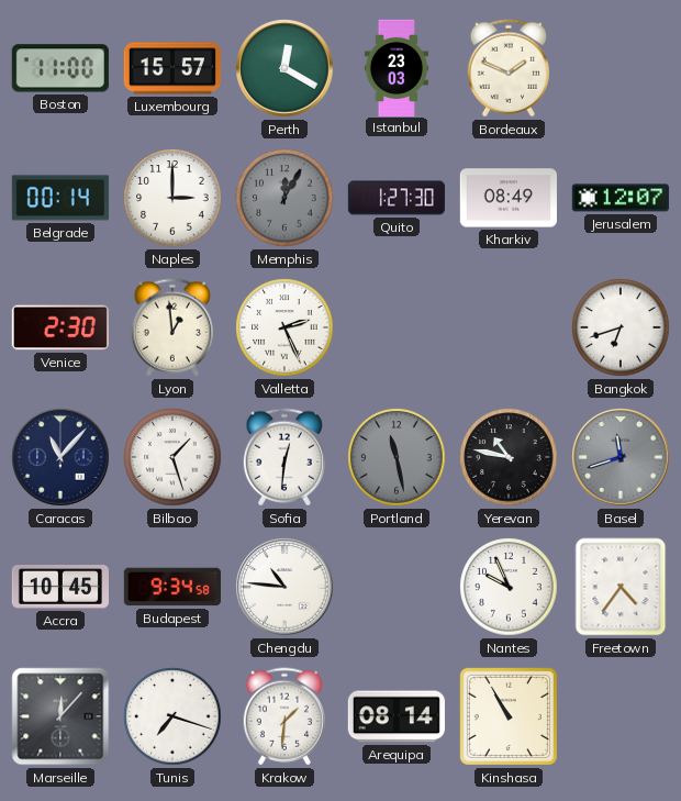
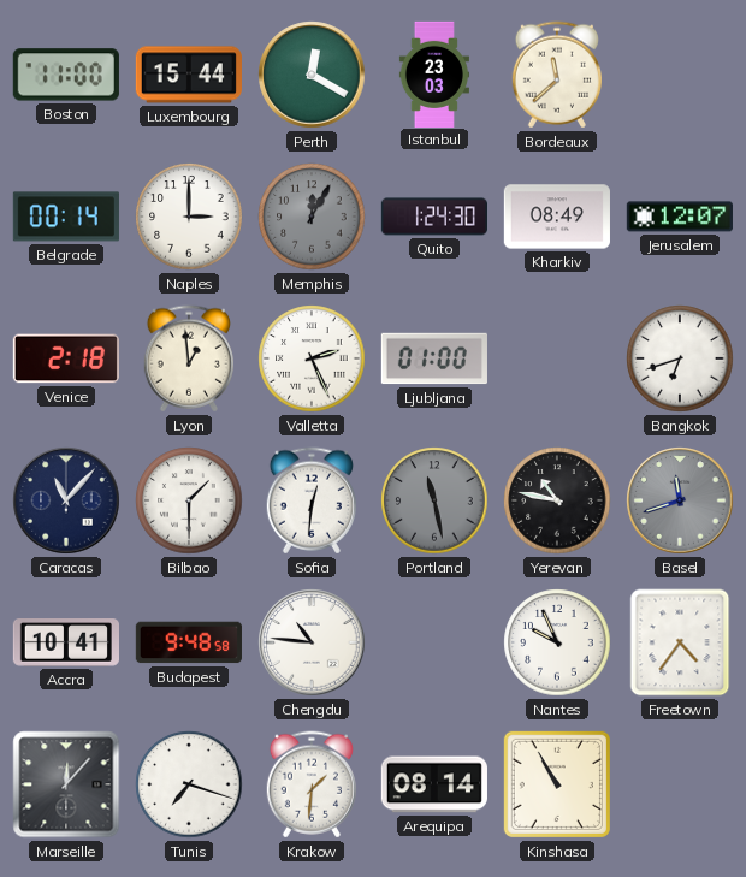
Luxembourg: 15:57 -> 15:44 (189, 75)
Bordeaux: 1:49 -> 11:38 (557, 75)
Quito: 1:27 -> 1:24 (433, 217)
Venice: 2:30 -> 2:18 (66, 358)
Ljubljana: none -> 01:00 (434, 358)
Bilbao: 1:27 -> 1:30 (189, 500)
Accra: 10:45 -> 10:41 (65, 642)
Budapest: 9:34 -> 9:48 (189, 642)
